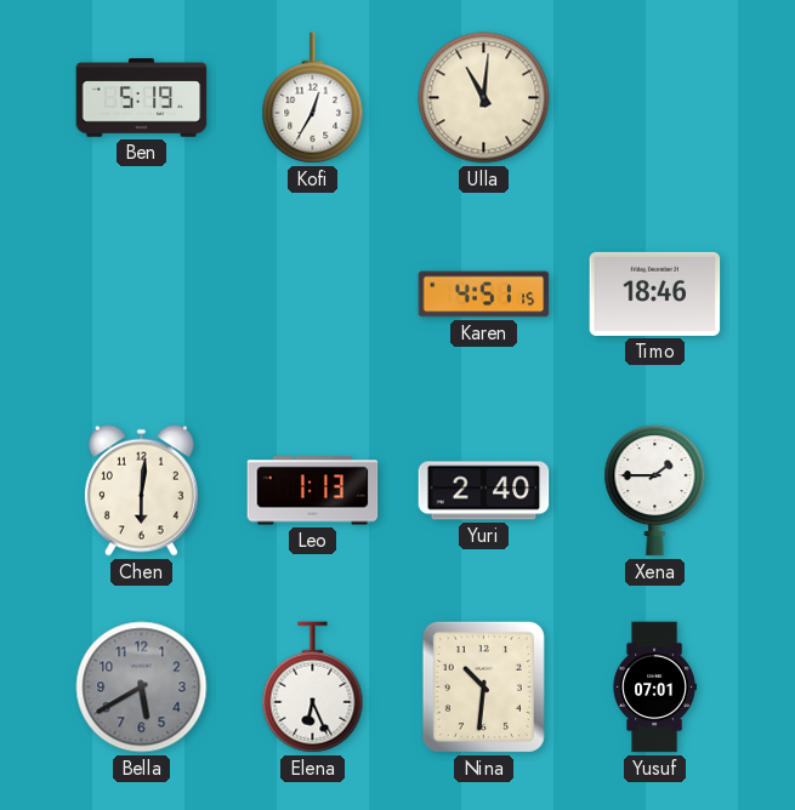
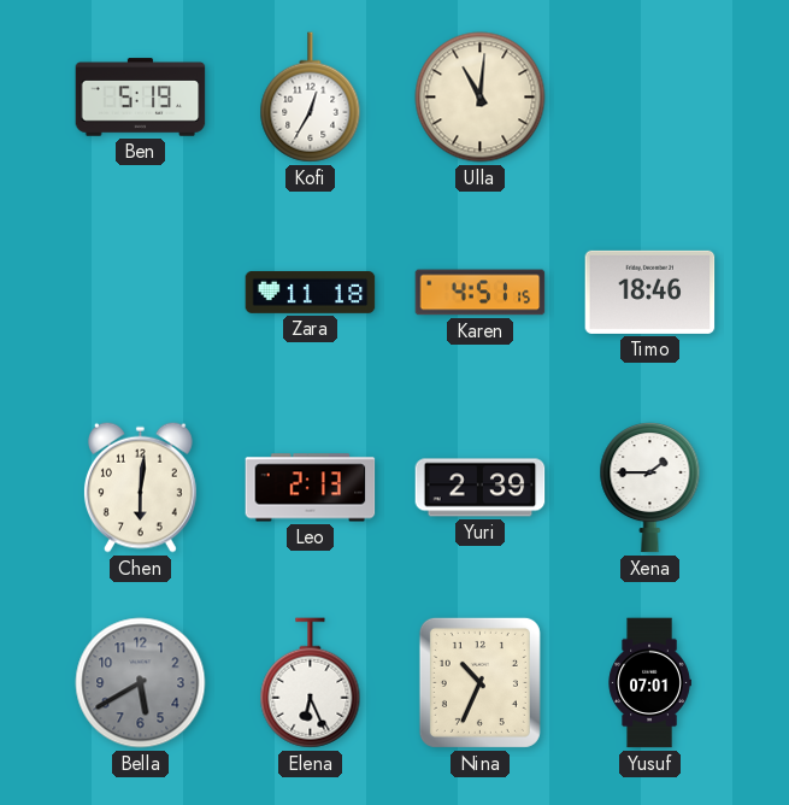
Zara: none -> 11:18 (311, 292)
Leo: 1:13 -> 2:13 (311, 488)
Yuri: 2:40 -> 2:39 (481, 488)
Nina: 10:31 -> 10:34 (479, 682)
